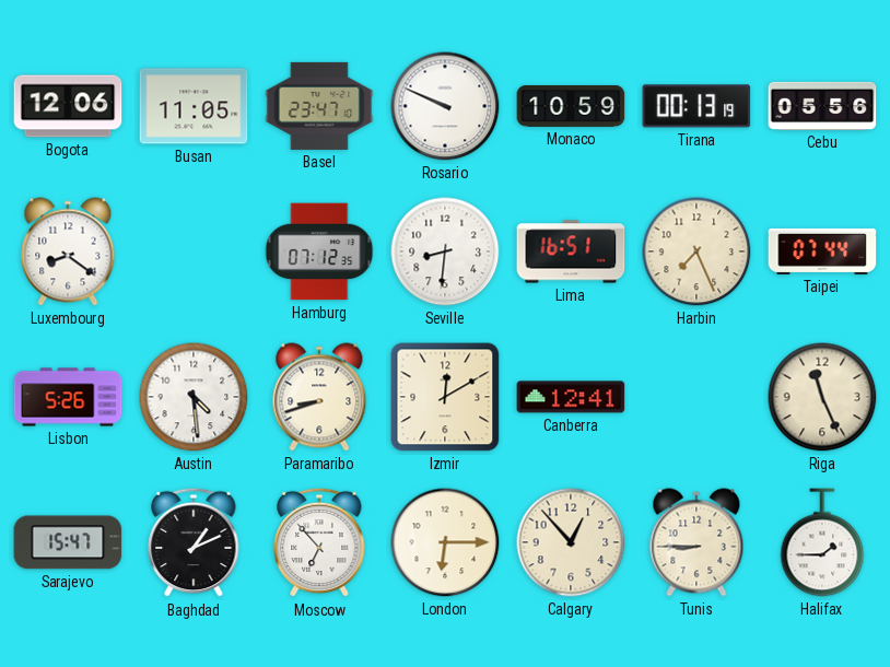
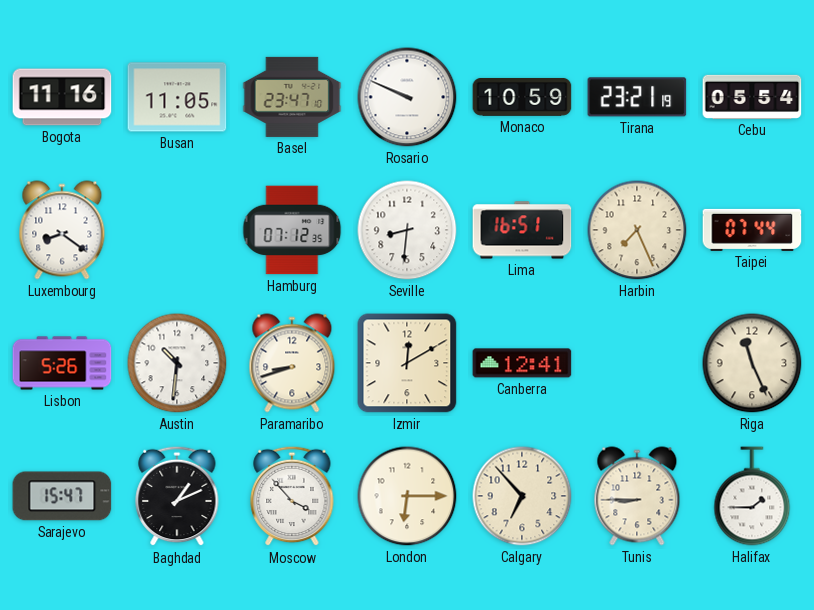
Bogota: 12:06 -> 11:16 (62, 97)
Tirana: 00:13 -> 23:21 (637, 97)
Cebu: 05:56 -> 05:54 (752, 97)
Austin: 4:29 -> 10:31 (177, 363)
Moscow: 6:53 -> 3:53 (292, 496)
Calgary: 12:53 -> 6:53 (522, 496)
